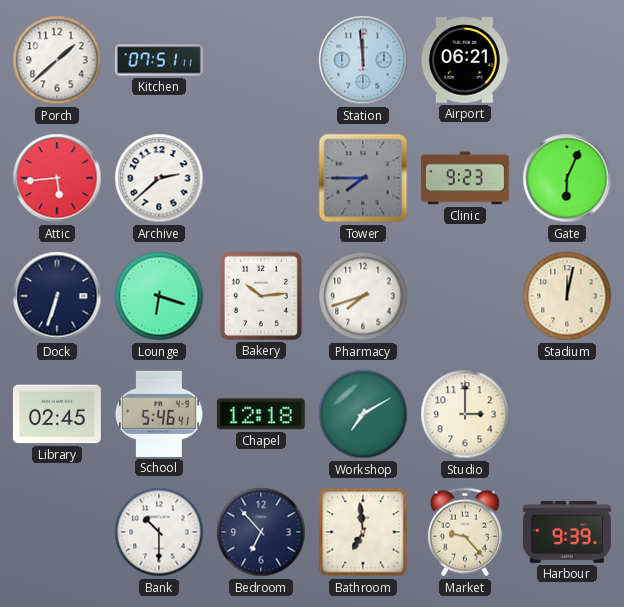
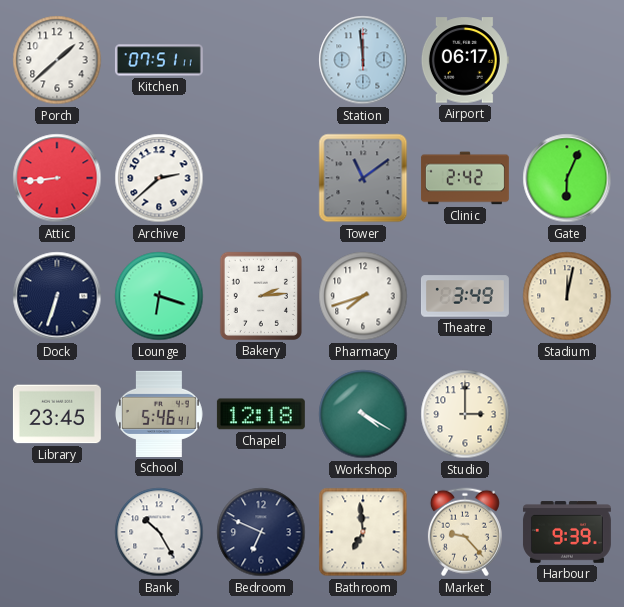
Airport: 06:21 -> 06:17 (465, 60)
Attic: 5:44 -> 8:44 (57, 178)
Tower: 7:45 -> 11:09 (363, 178)
Clinic: 9:23 -> 2:42 (465, 178)
Bakery: 10:14 -> 2:14 (261, 296)
Theatre: none -> 3:49 (465, 296)
Library: 02:45 -> 23:45 (57, 414)
Workshop: 7:10 -> 4:20 (363, 414)
Bank: 10:30 -> 10:25 (159, 532)
Bedroom: 6:53 -> 6:49 (261, 532)
